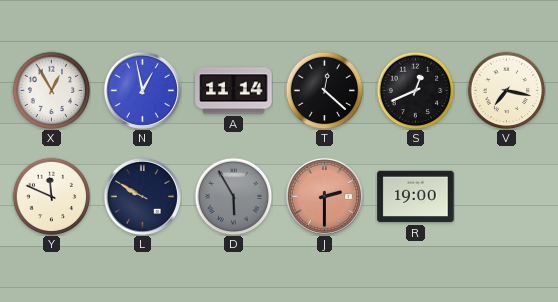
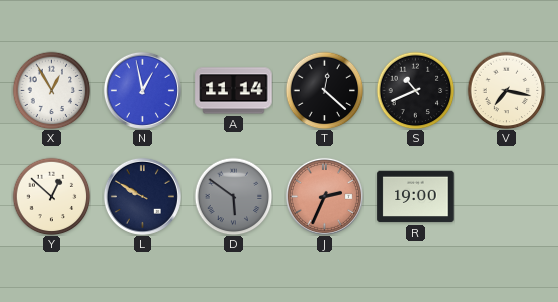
S: 12:41 -> 10:41 (415, 90)
Y: 11:49 -> 12:52 (51, 196)
D: 5:55 -> 5:51 (233, 196)
J: 2:30 -> 2:34 (324, 196)
